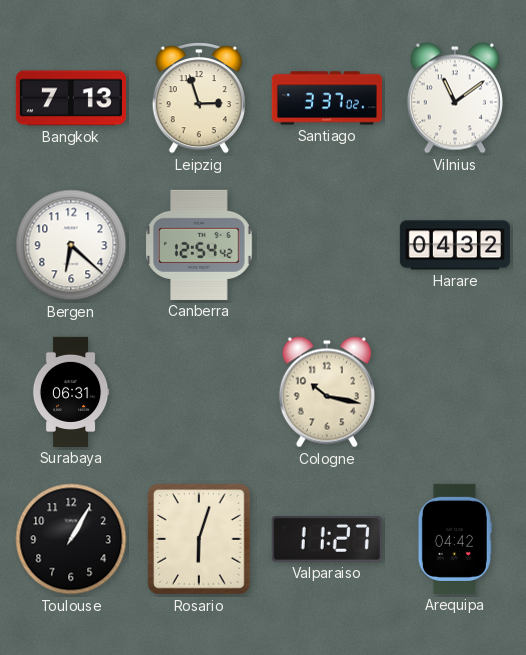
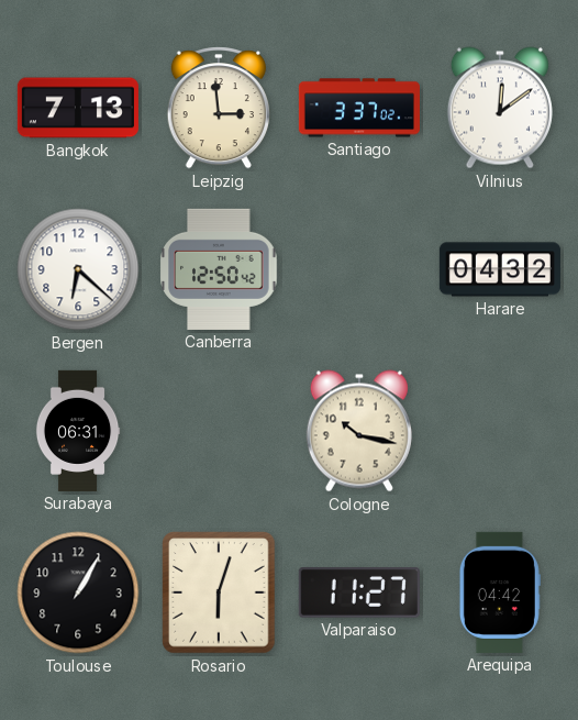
Leipzig: 2:57 -> 2:59 (219, 108)
Vilnius: 11:09 -> 12:09 (500, 108)
Canberra: 12:54 -> 12:50 (219, 269)
